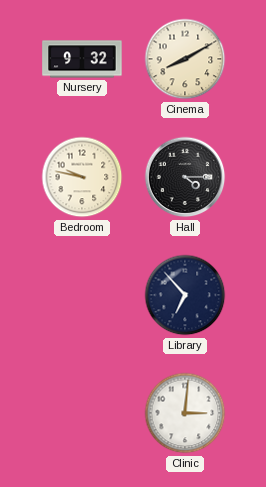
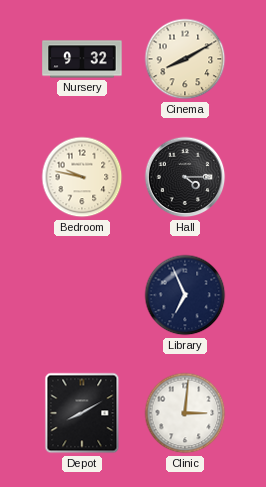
Library: 6:53 -> 6:56 (185, 295)
Depot: none -> 8:10 (82, 413)
